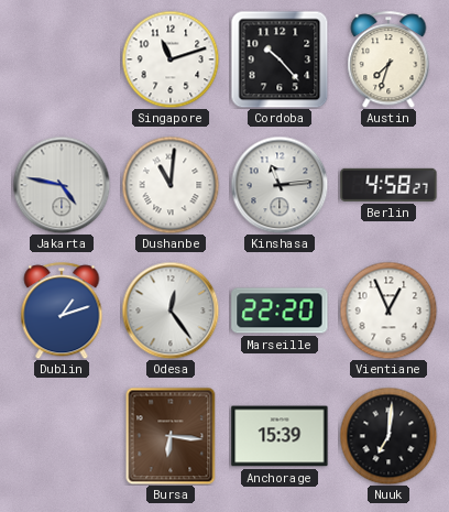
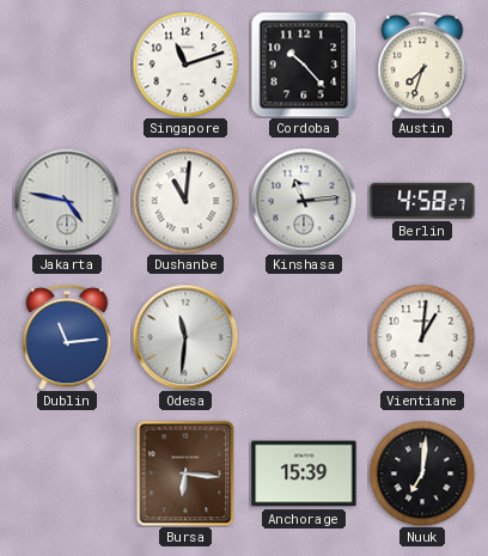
Dublin: 1:12 -> 11:14 (67, 337)
Odesa: 12:24 -> 11:31 (185, 337)
Marseille: 22:20 -> none (280, 311)
Vientiane: 12:56 -> 1:01 (422, 337)
